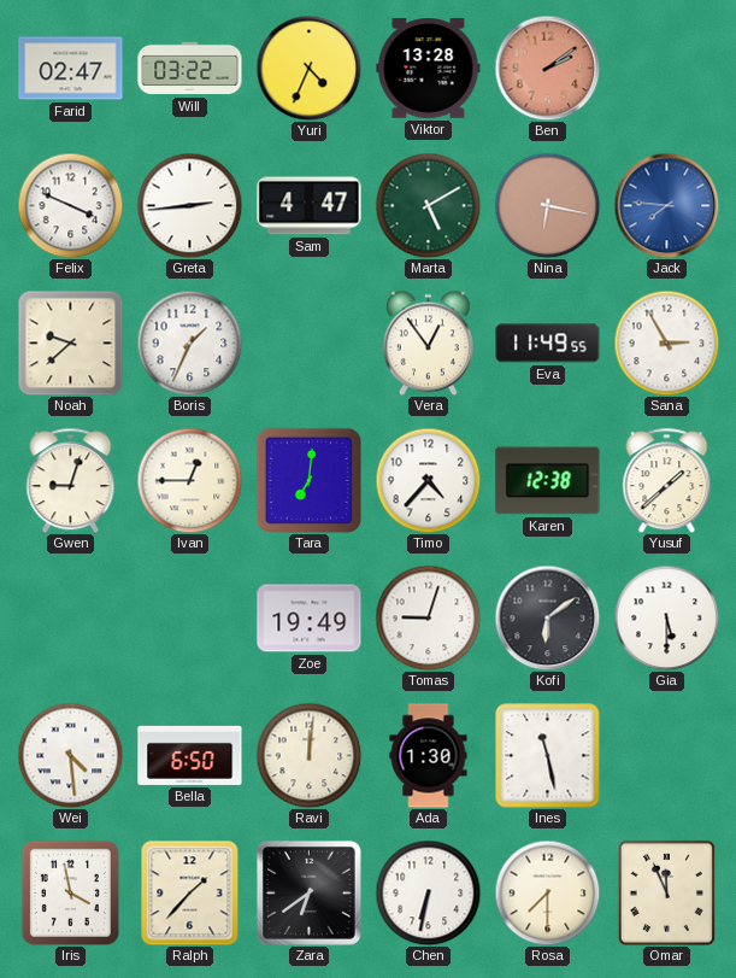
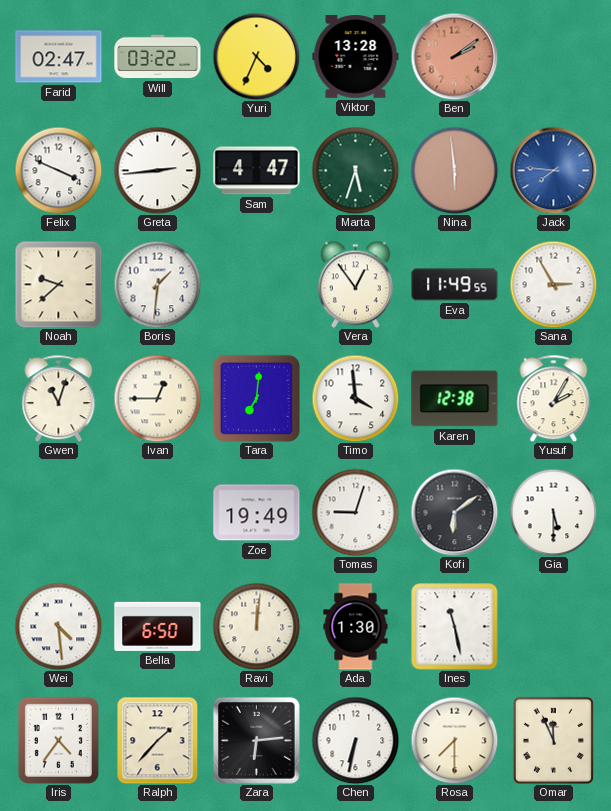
Marta: 5:10 -> 5:33 (355, 170)
Nina: 6:17 -> 5:59 (454, 170)
Boris: 1:34 -> 1:31 (157, 284)
Gwen: 9:03 -> 11:03 (59, 398)
Timo: 4:37 -> 3:59 (355, 398)
Yusuf: 1:38 -> 2:05 (554, 398)
Iris: 3:58 -> 4:36 (58, 740)
Zara: 6:39 -> 6:14 (256, 740)
